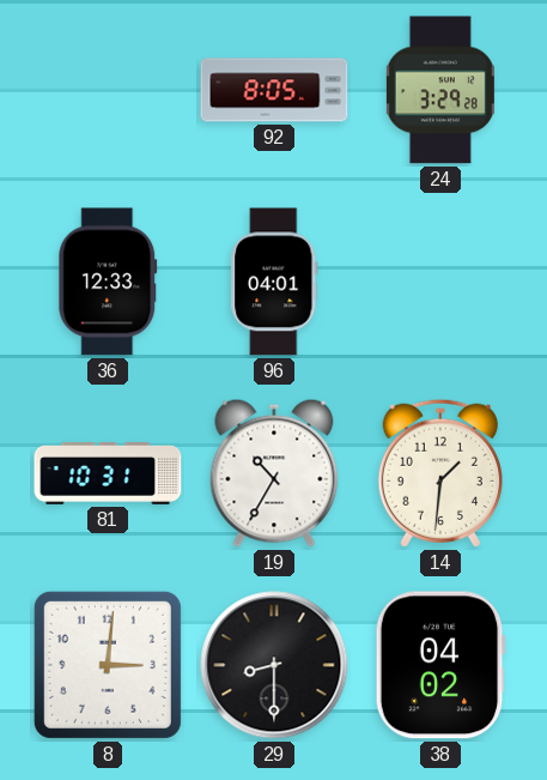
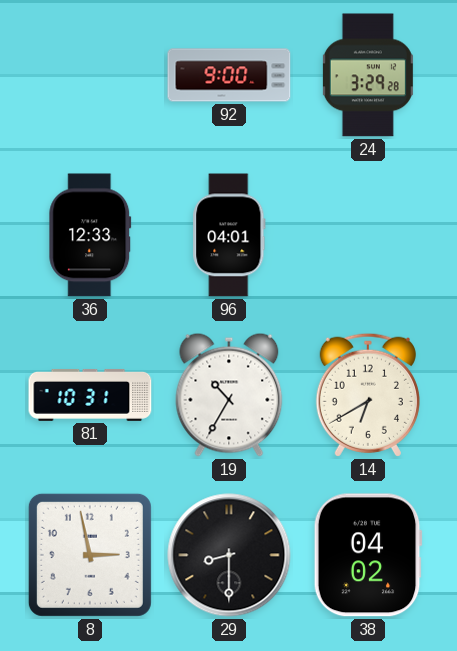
92: 8:05 -> 9:00 (229, 75)
14: 1:31 -> 6:40 (368, 395)
8: 3:01 -> 2:58 (90, 555)
